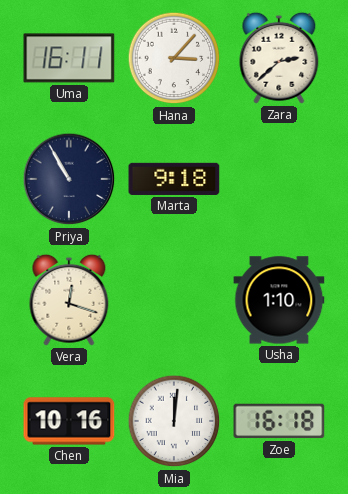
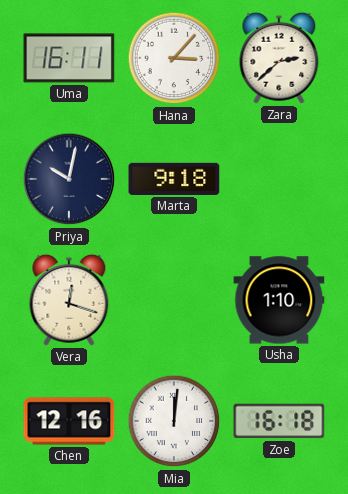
Priya: 10:55 -> 10:02 (69, 179)
Chen: 10:16 -> 12:16 (69, 421)
